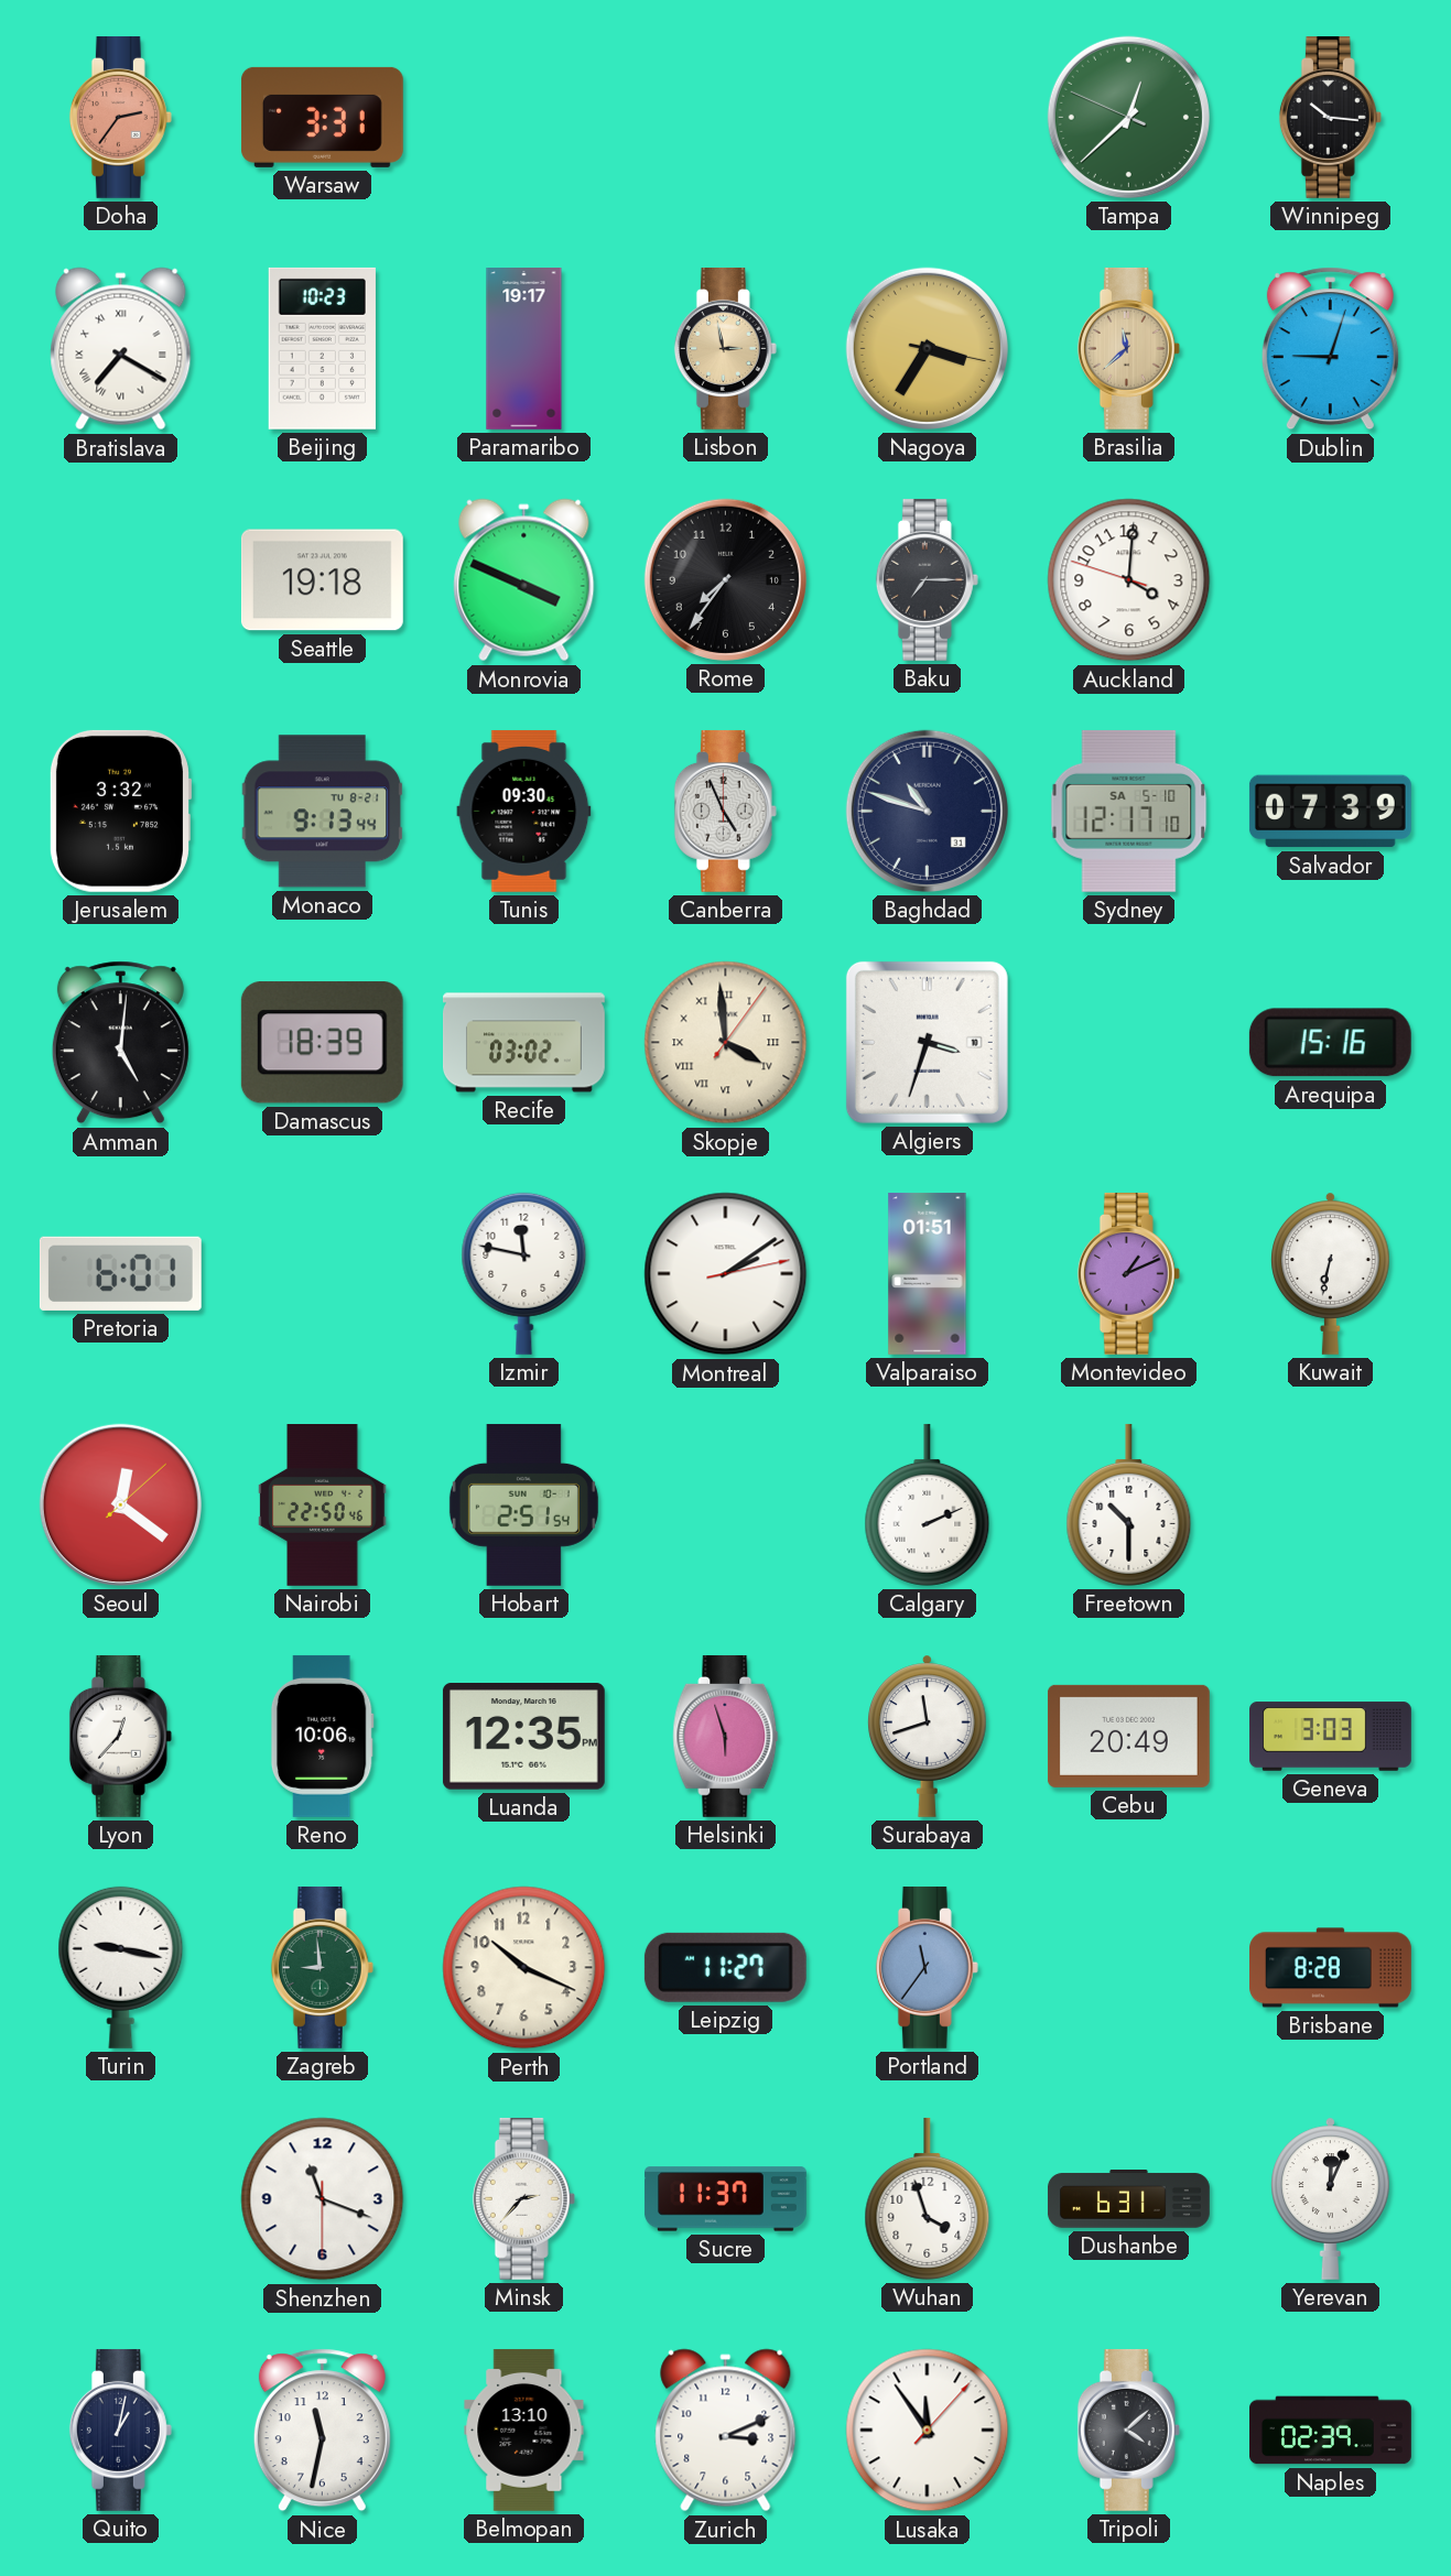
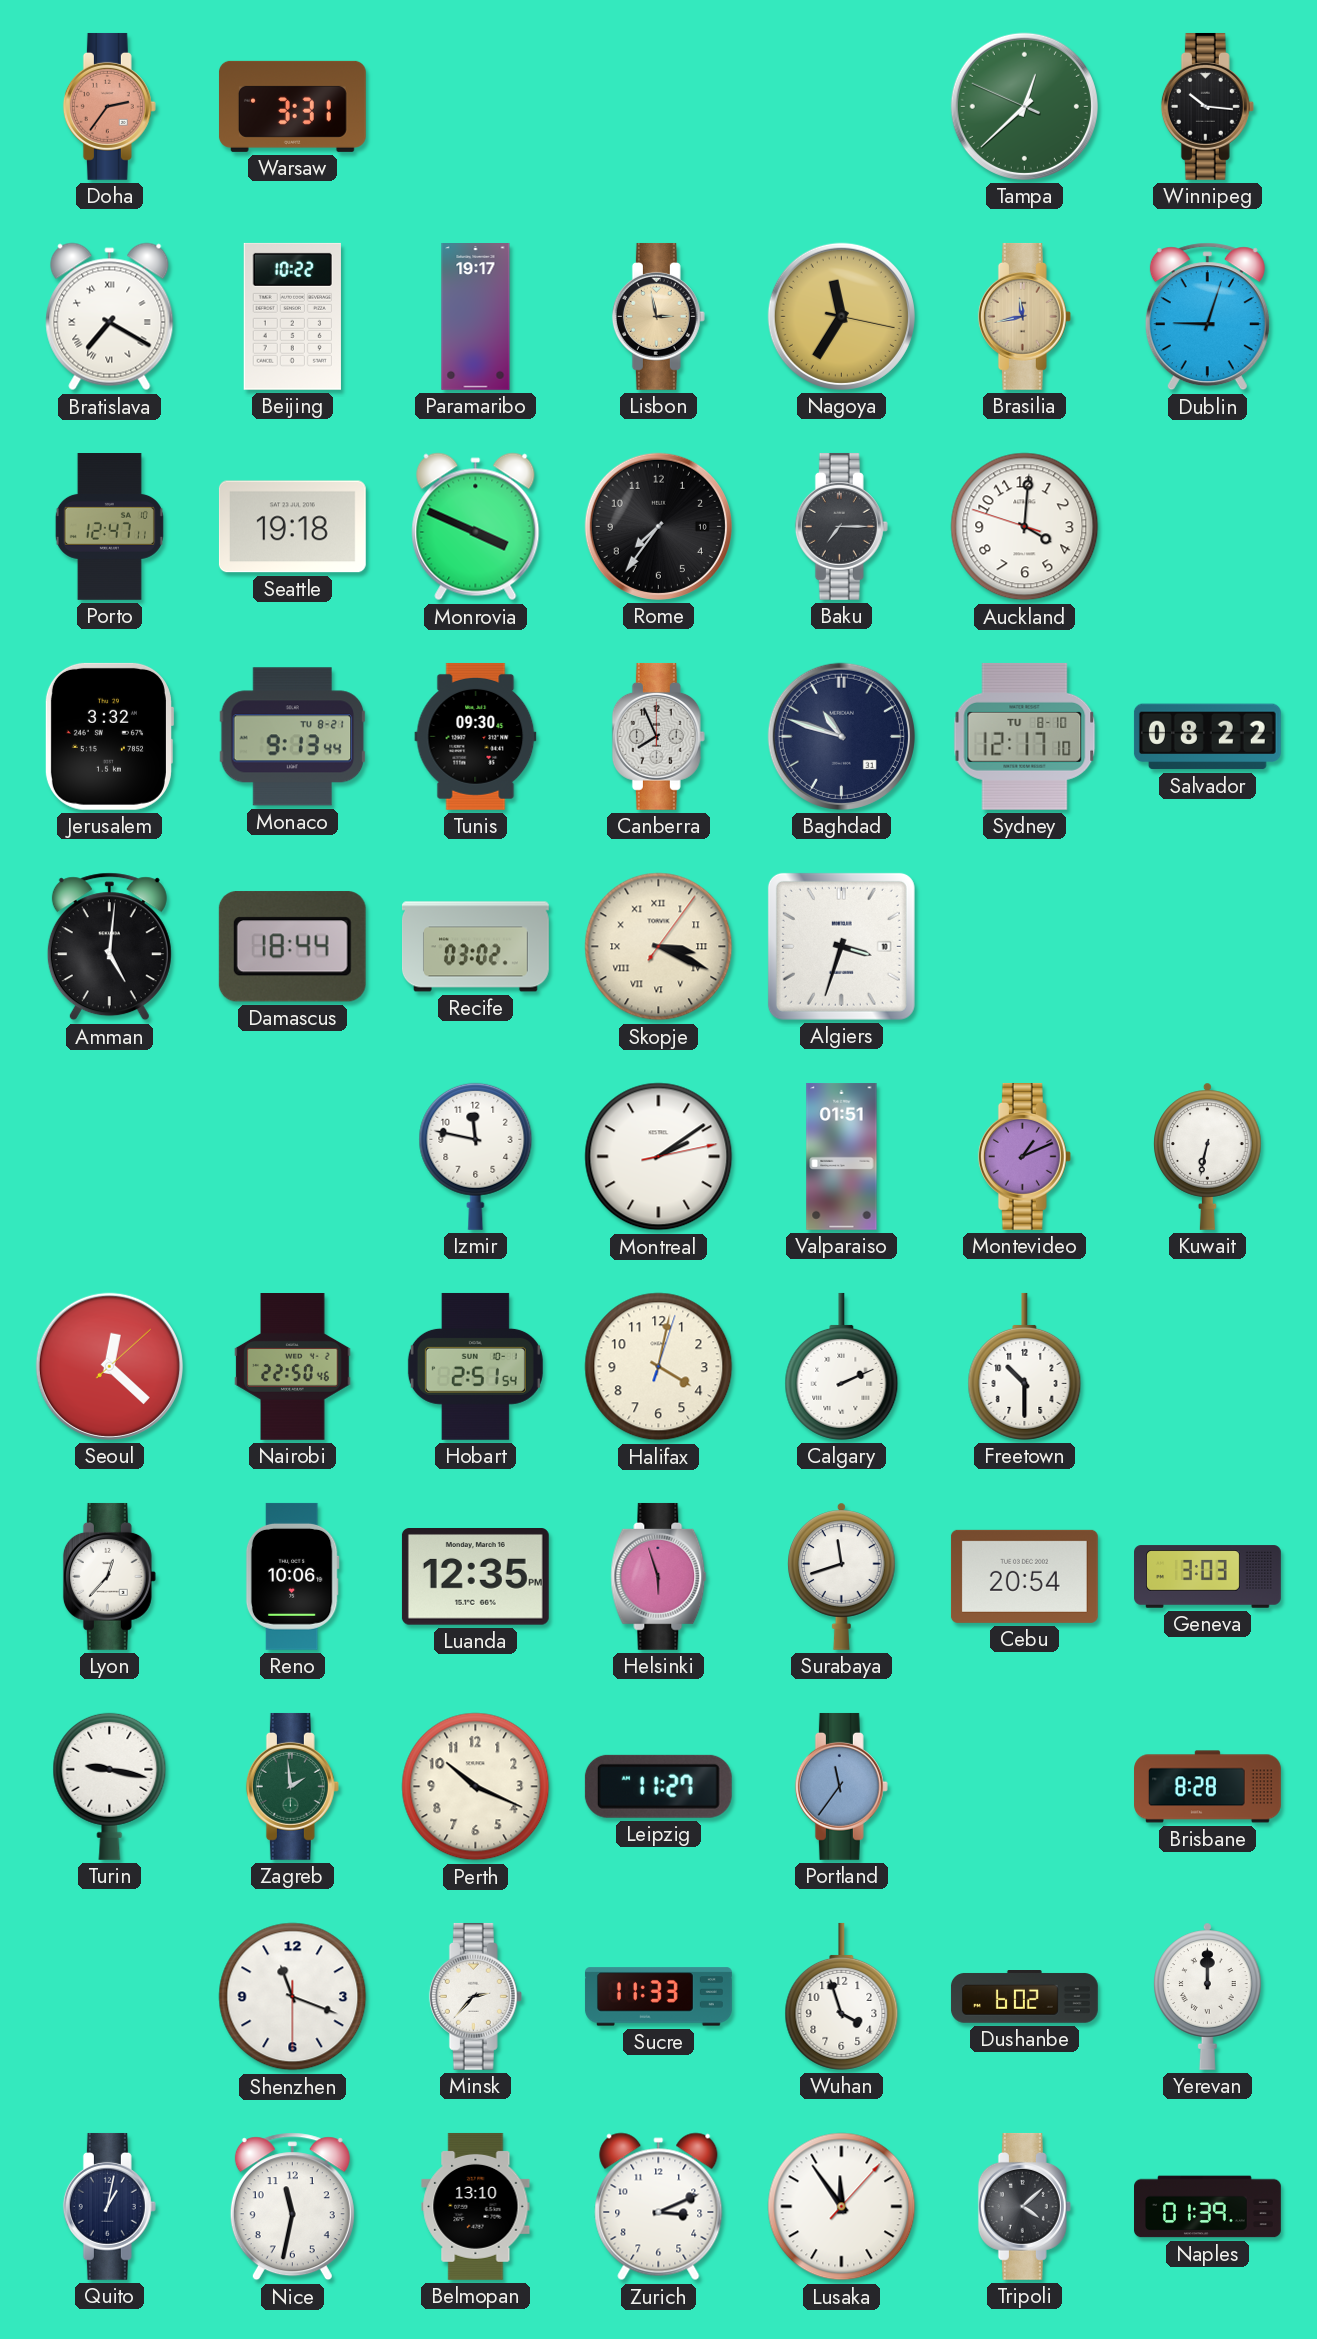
Beijing: 10:23 -> 10:22 (292, 316)
Nagoya: 3:35 -> 11:35 (841, 316)
Brasilia: 11:38 -> 11:43 (1024, 316)
Porto: none -> 12:47 (109, 527)
Canberra: 4:56 -> 7:56 (658, 736)
Sydney date: SA 5-10 -> TU 8-10 (1025, 736)
Salvador: 07:39 -> 08:22 (1207, 737)
Damascus: 18:39 -> 18:44 (292, 947)
Skopje: 3:59 -> 3:19 (659, 947)
Arequipa: 15:16 -> none (1330, 1043)
Pretoria: 6:01 -> none (120, 1273)
Seoul: 12:21 -> 12:22 (109, 1366)
Halifax: none -> 4:02 (659, 1367)
Cebu: 20:49 -> 20:54 (1024, 1576)
Zagreb: 8:59 -> 1:59 (292, 1786)
Sucre: 11:37 -> 11:33 (658, 1997)
Dushanbe: 6:31 -> 6:02 (1024, 1997)
Yerevan: 12:04 -> 12:00 (1208, 1996)
Naples: 02:39 -> 01:39 (1208, 2207)
